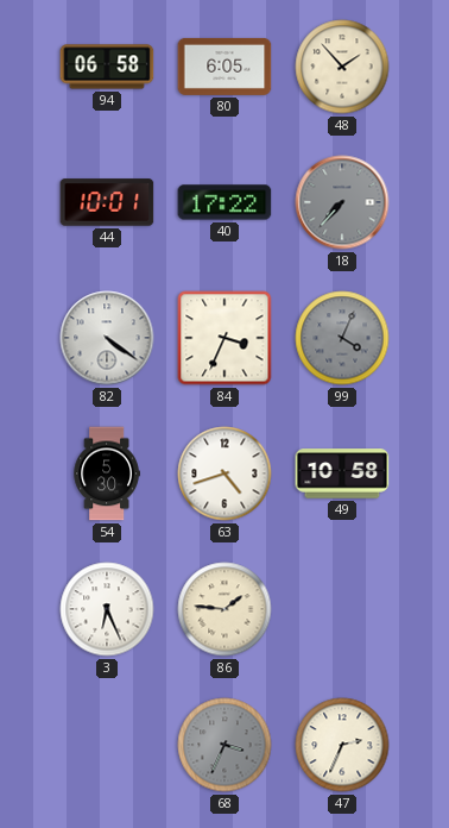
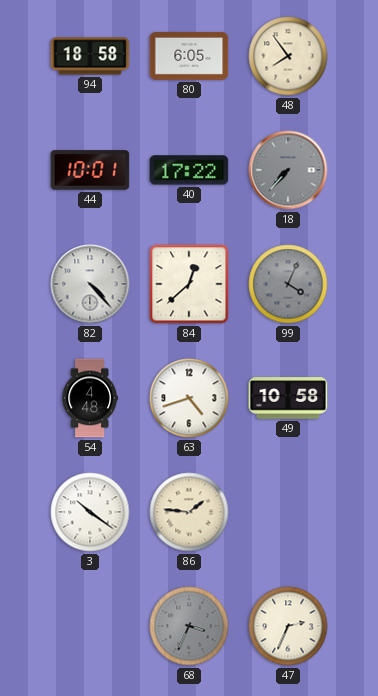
94: 06:58 -> 18:58 (90, 56)
48: 1:53 -> 7:54 (288, 56)
82: 4:21 -> 4:23 (90, 284)
84: 3:34 -> 12:38 (189, 284)
54: 5:30 -> 4:48 (90, 398)
3: 6:26 -> 10:21 (90, 512)
